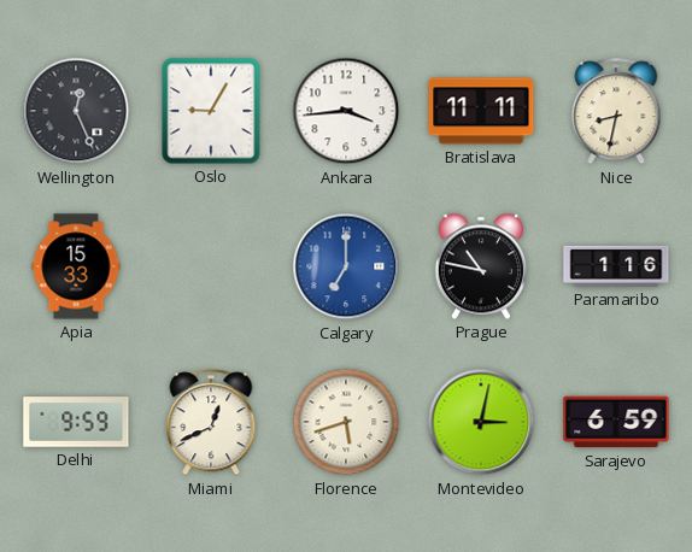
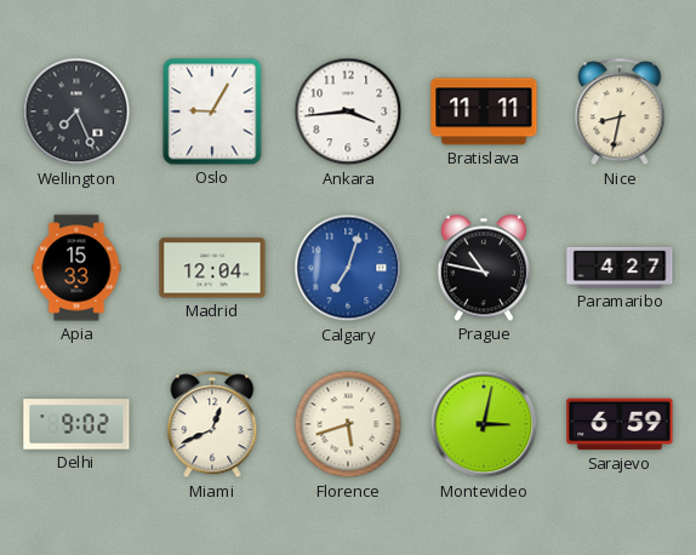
Wellington: 12:26 -> 7:26 (76, 111)
Madrid: none -> 12:04 (212, 268)
Calgary: 7:00 -> 7:03 (348, 268)
Paramaribo: 1:16 -> 4:27 (620, 268)
Delhi: 9:59 -> 9:02 (76, 424)
